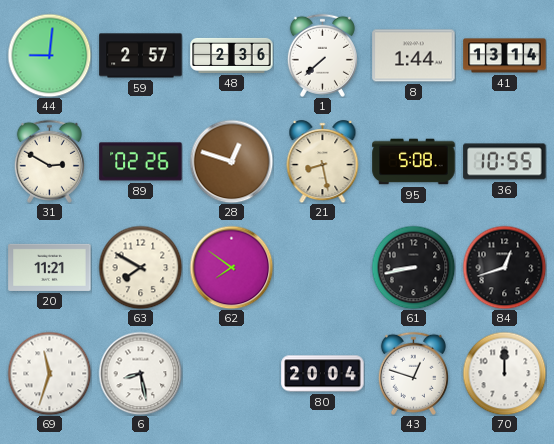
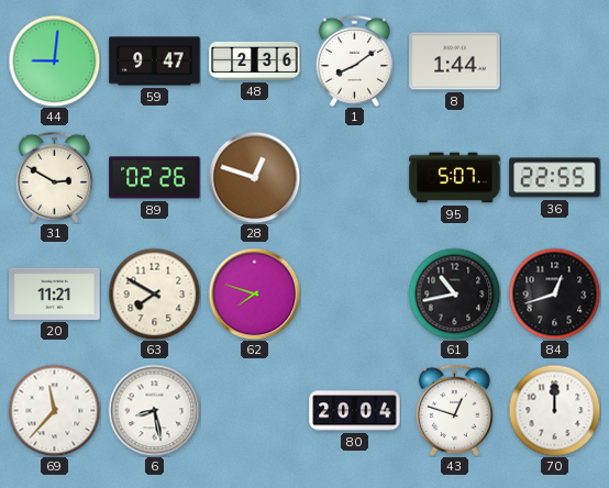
59: 2:57 -> 9:47 (155, 62)
1: 7:38 -> 8:09 (354, 60)
41: 13:14 -> none (505, 56)
21: 8:28 -> none (323, 162)
95: 5:08 -> 5:07 (455, 178)
36: 10:55 -> 22:55 (555, 178)
62: 7:51 -> 7:48 (254, 293)
61: 8:43 -> 10:43 (454, 293)
69: 11:33 -> 11:37 (54, 410)
